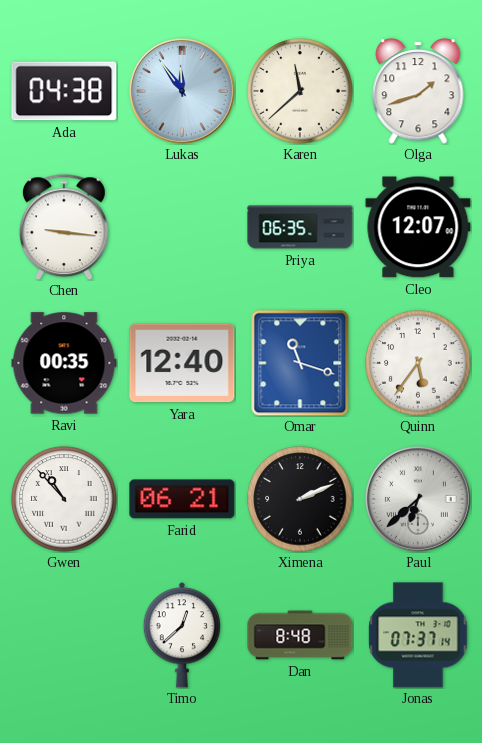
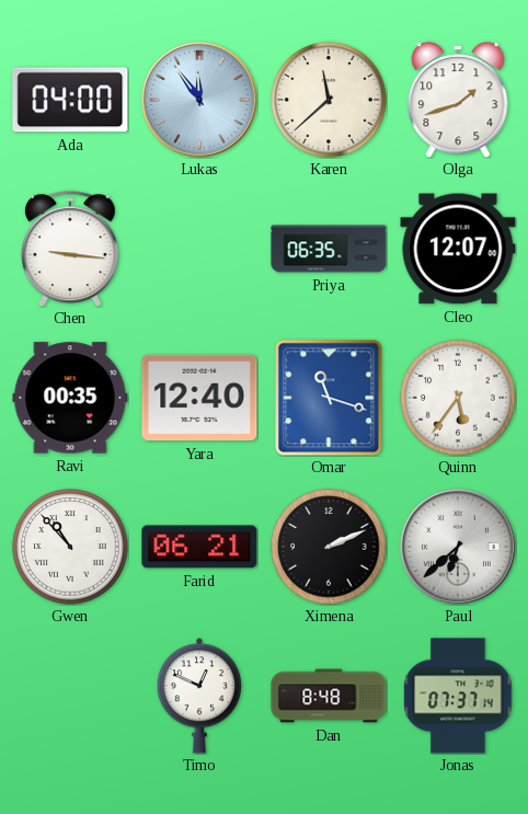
Ada: 04:38 -> 04:00 (70, 100)
Timo: 12:38 -> 12:49 (199, 696)
